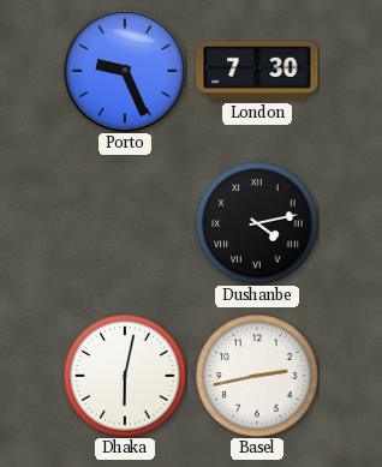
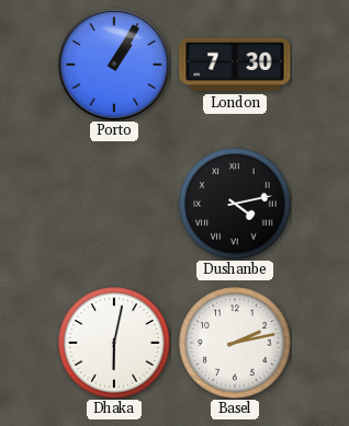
Porto: 9:26 -> 1:05 (115, 66)
Basel: 2:43 -> 2:13 (235, 343)
